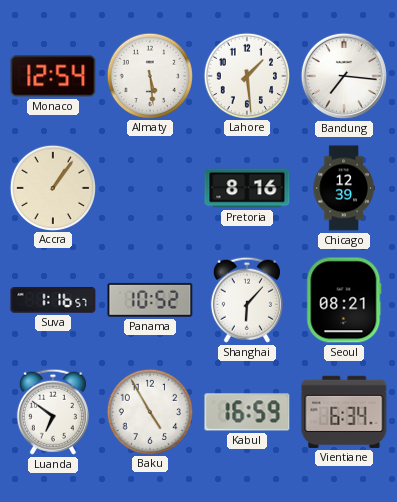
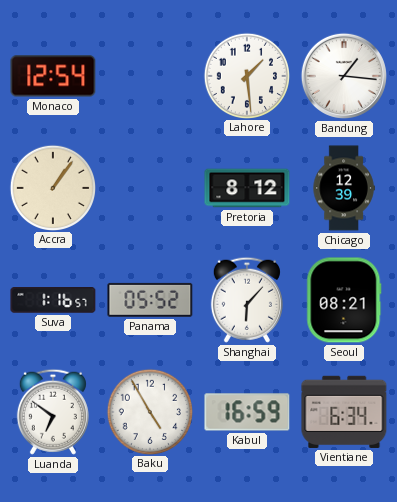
Almaty: 5:29 -> none (149, 75)
Bandung: 7:16 -> 1:16 (344, 76)
Pretoria: 8:16 -> 8:12 (247, 188)
Panama: 10:52 -> 05:52 (150, 300)
